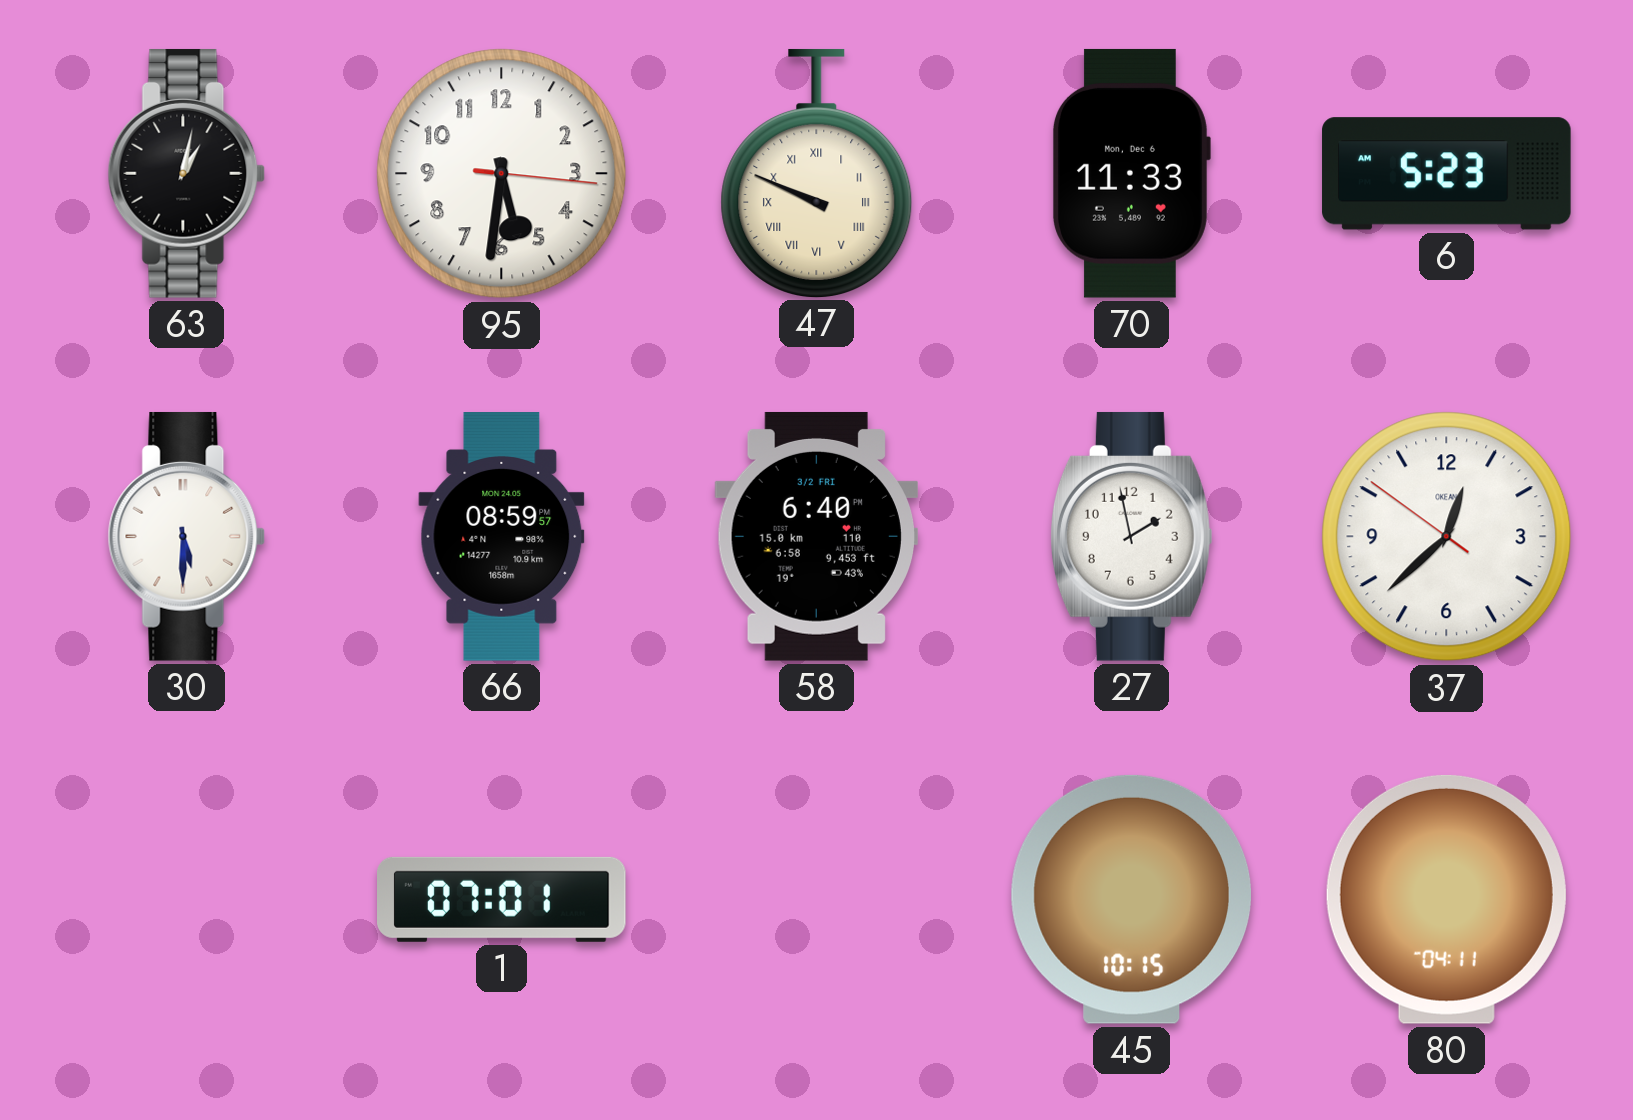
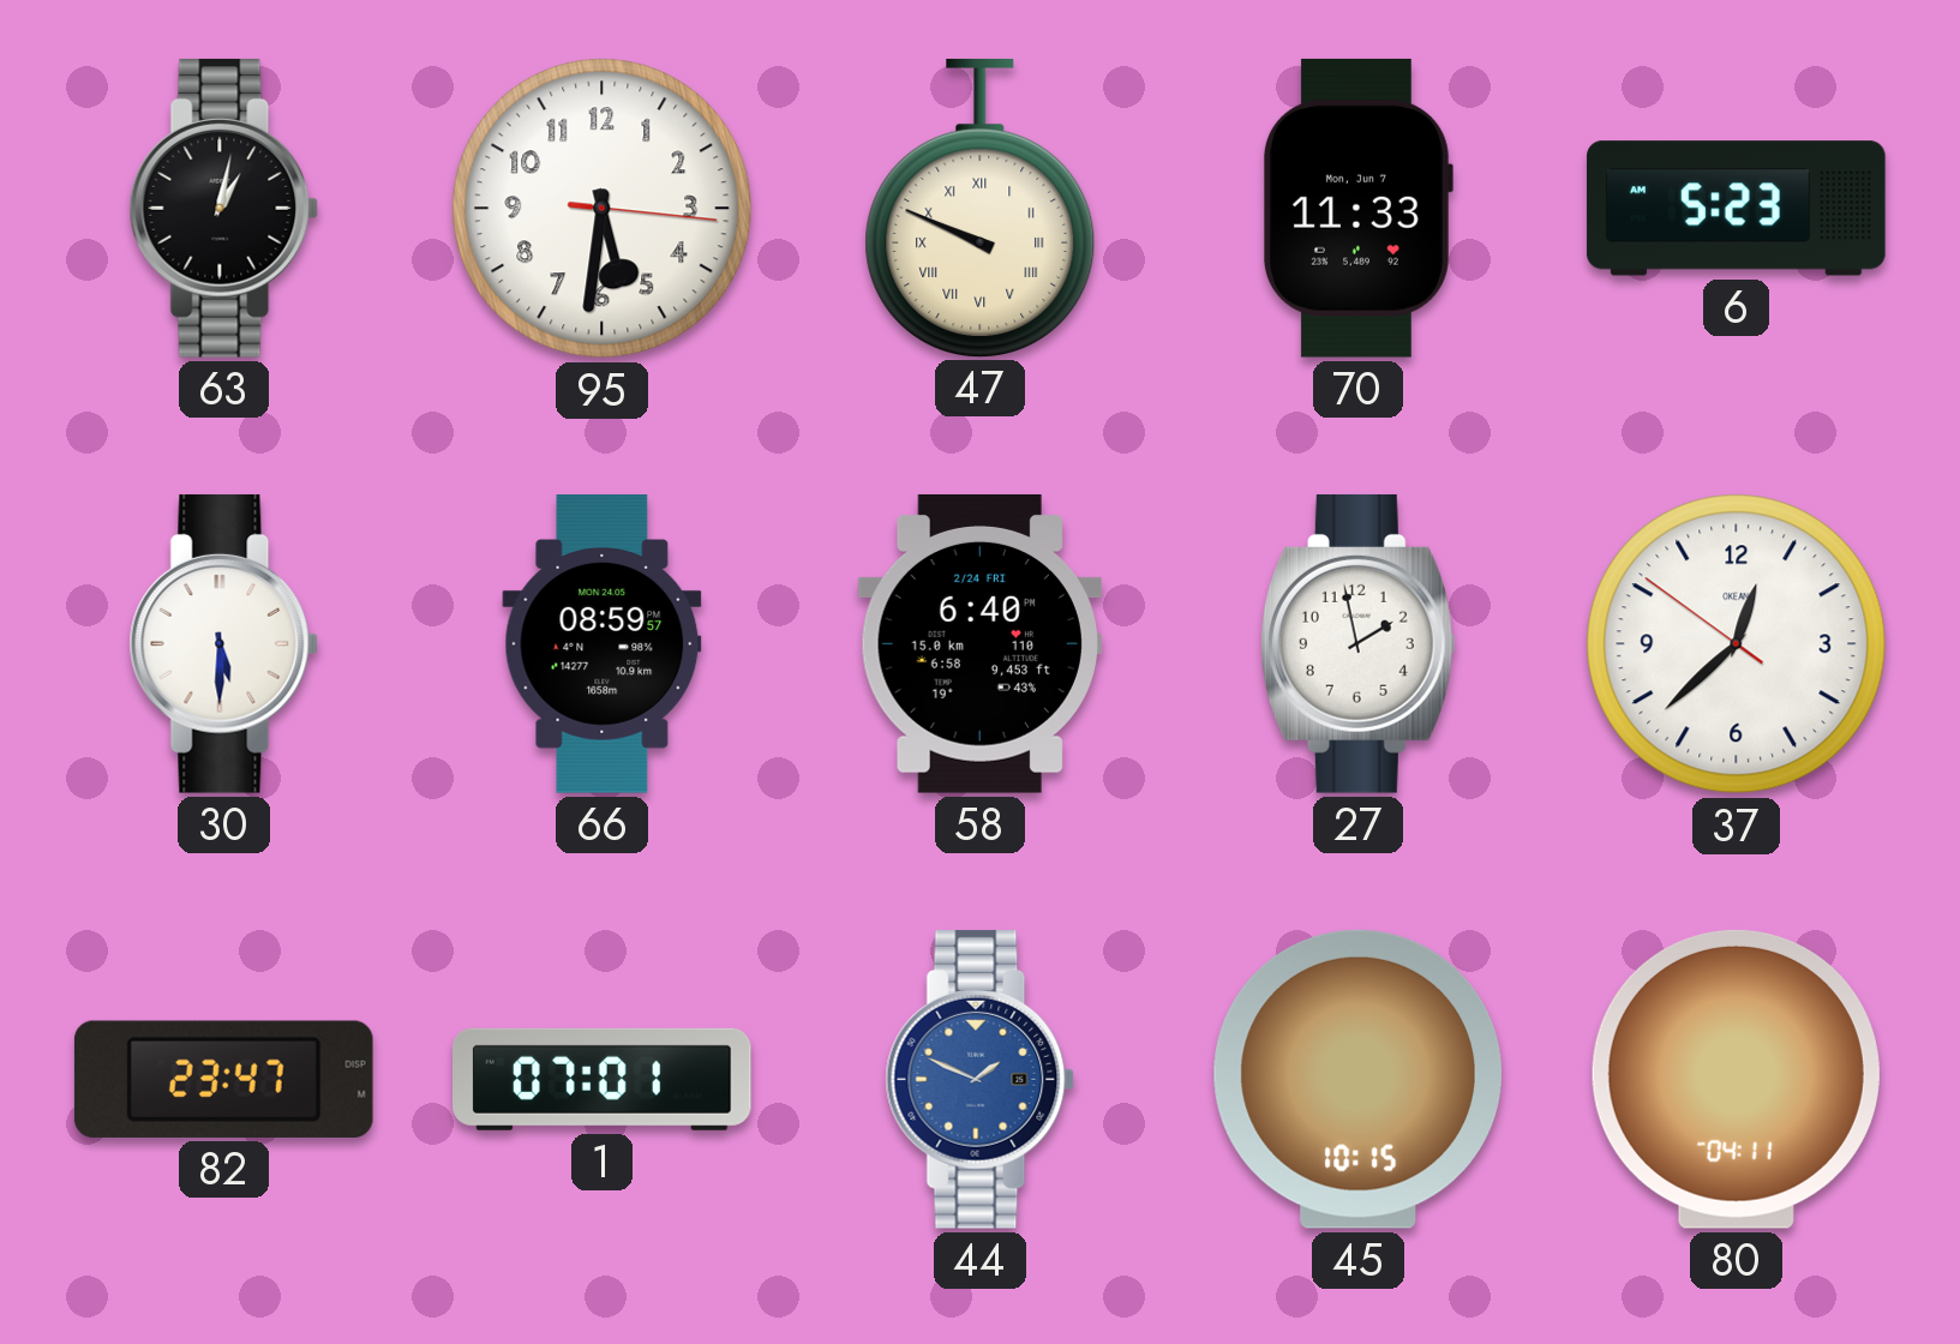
70 date: Mon, Dec 6 -> Mon, Jun 7 (1359, 208)
58 date: 3/2 FRI -> 2/24 FRI (979, 643)
82: none -> 23:47 (223, 1079)
44: none -> 1:49 (981, 1079)
